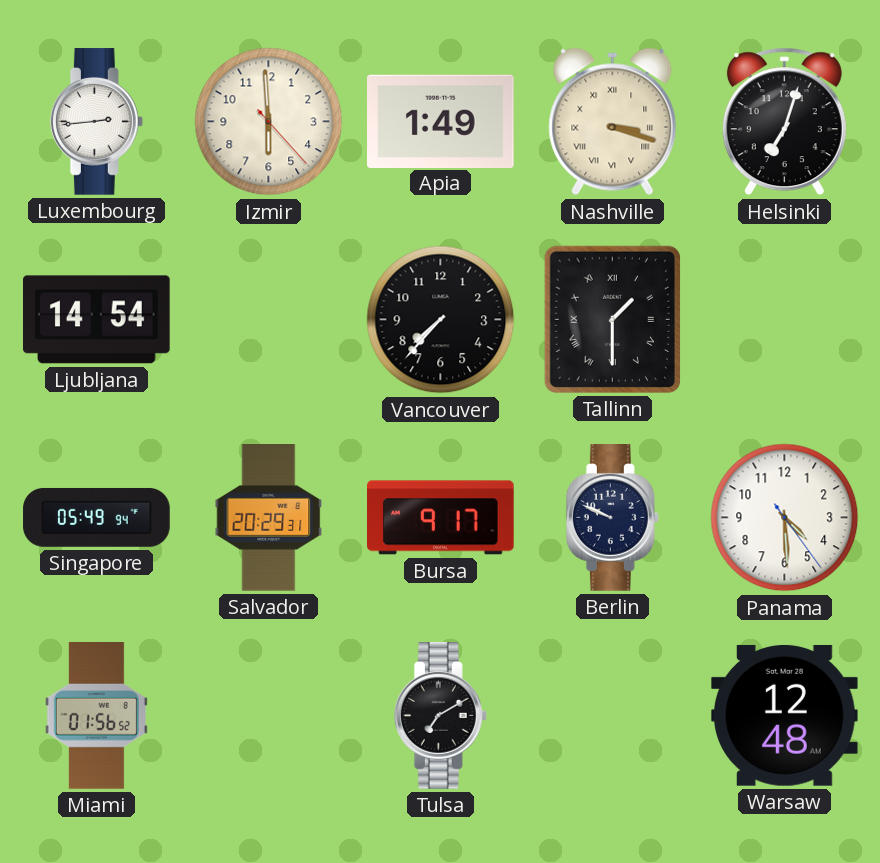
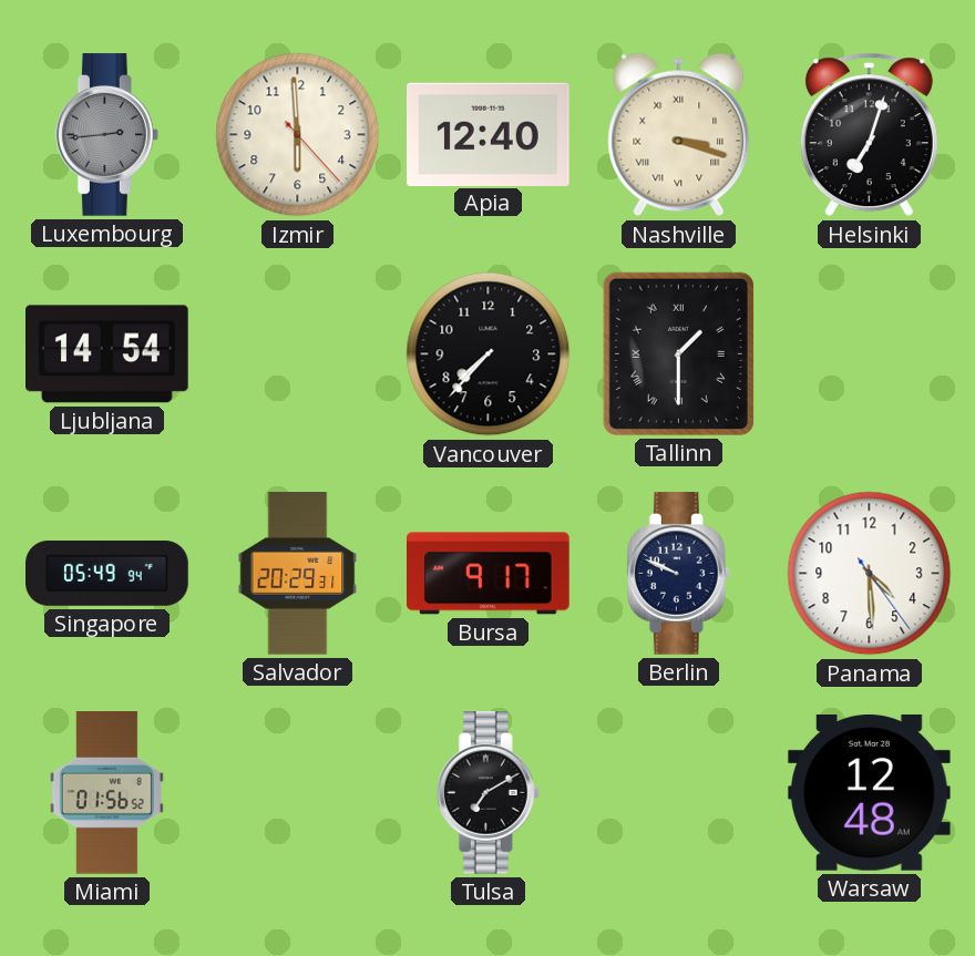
Luxembourg dial: white -> grey (106, 135)
Apia: 1:49 -> 12:40 (489, 134)
